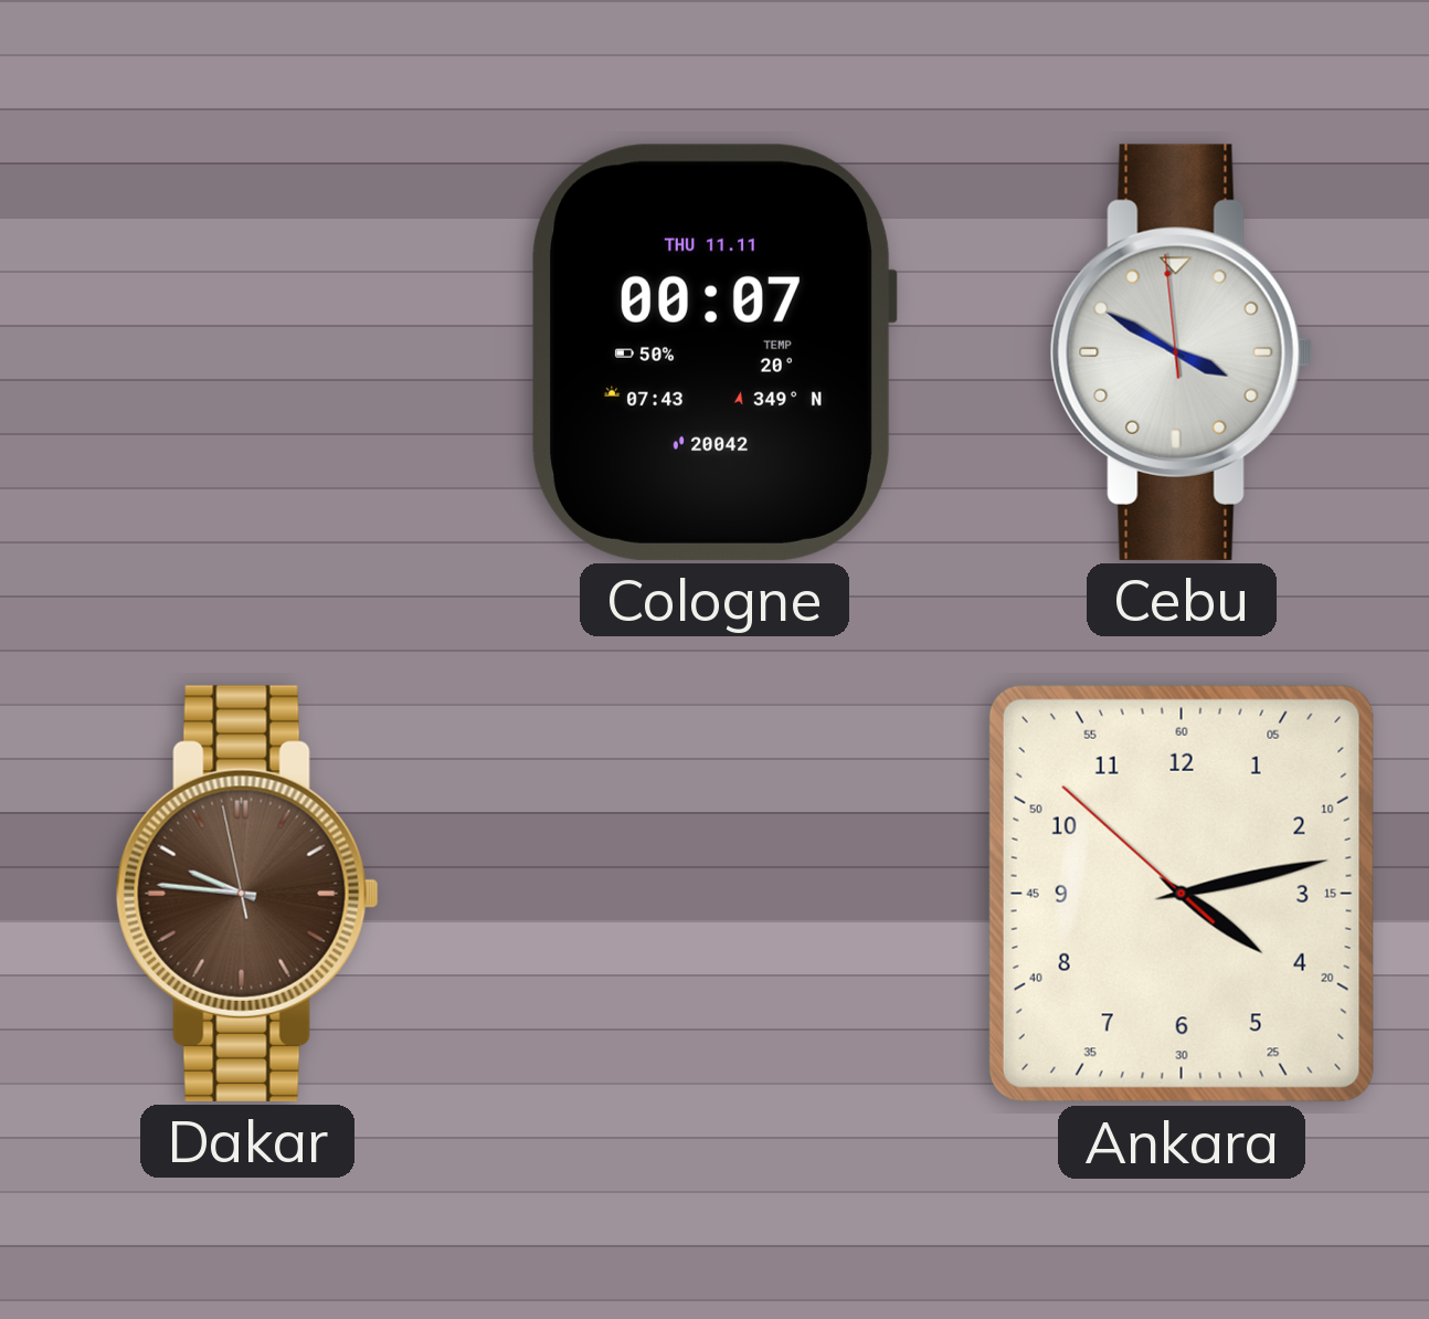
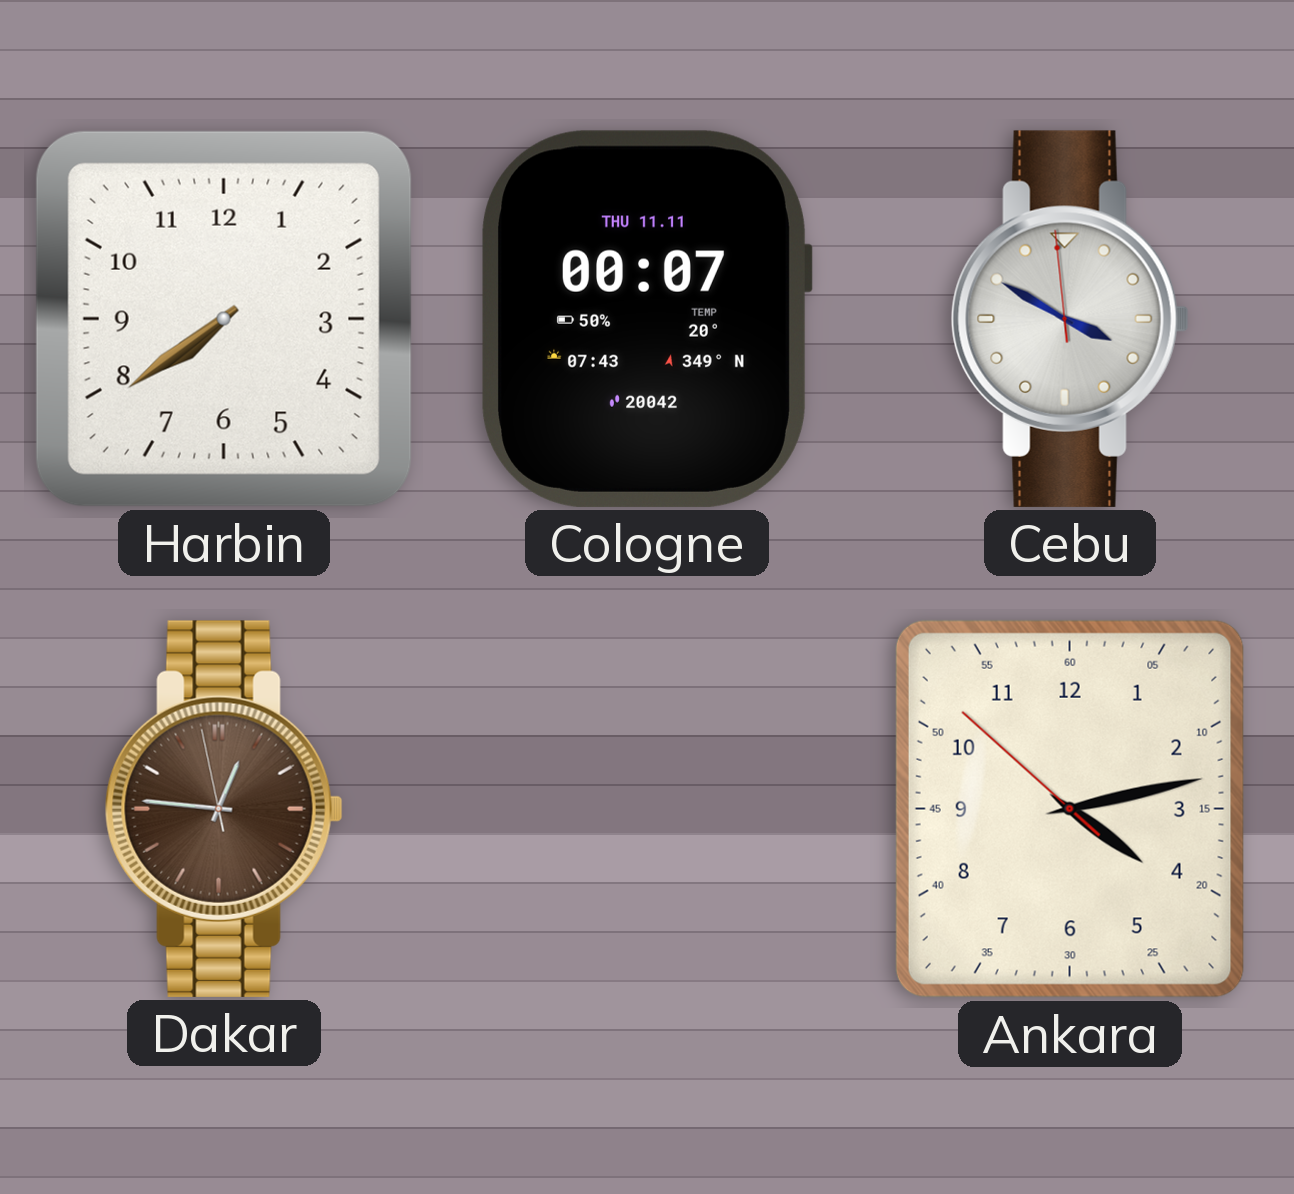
Harbin: none -> 7:39 (224, 319)
Dakar: 9:45 -> 12:45 (224, 809)
